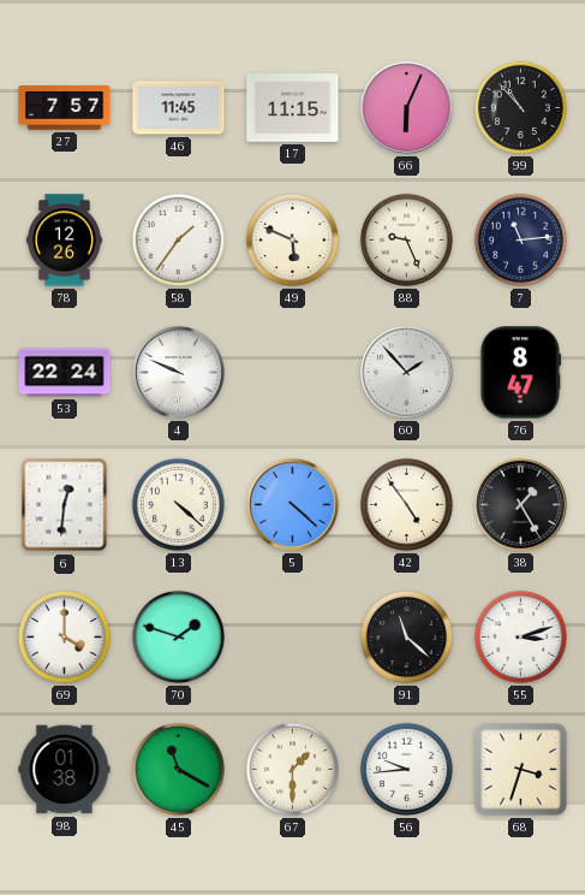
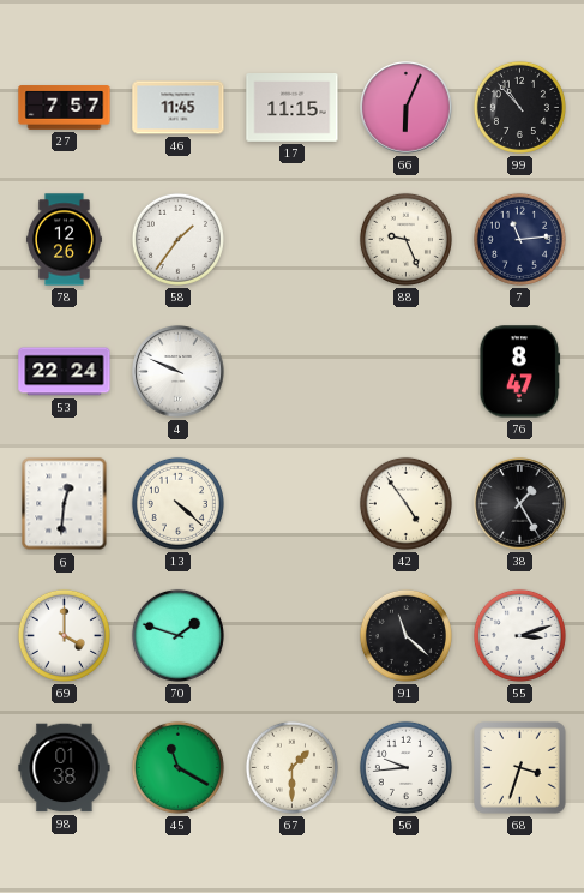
49: 5:49 -> none (292, 239)
60: 1:53 -> none (407, 373)
5: 4:22 -> none (293, 505)
